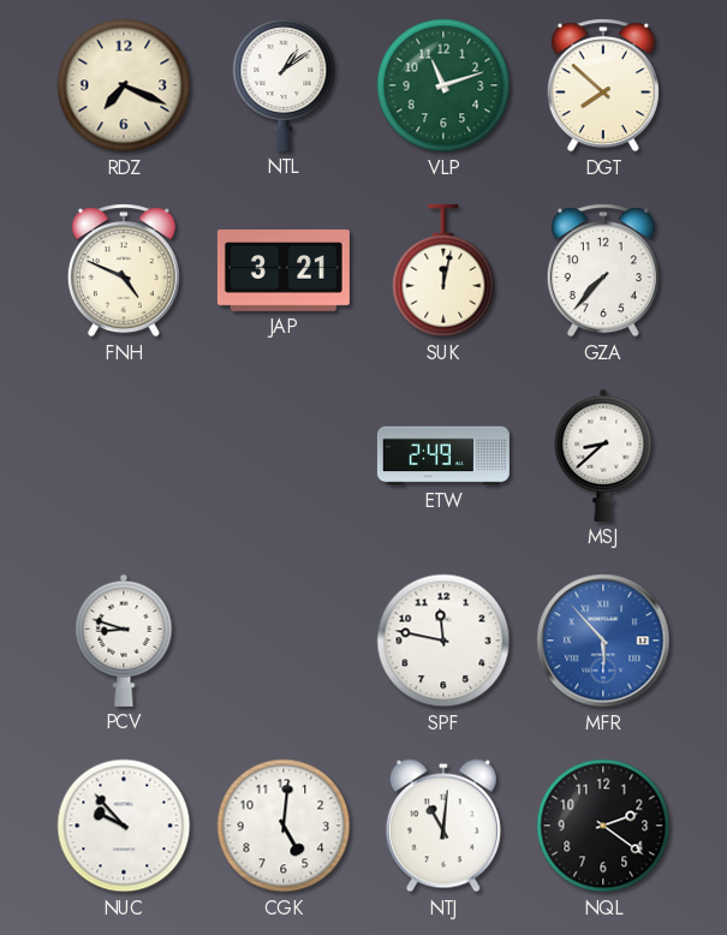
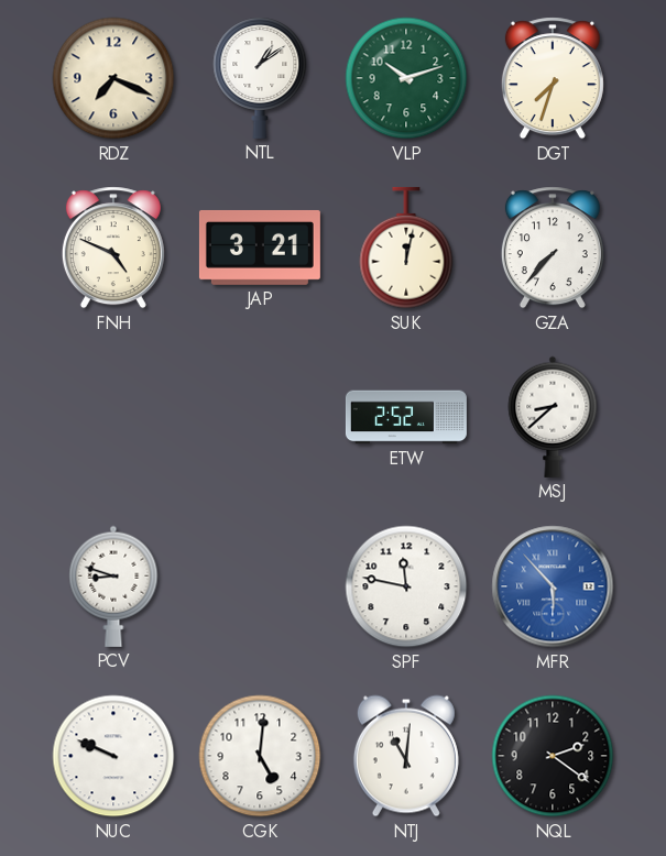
VLP: 11:12 -> 10:12 (406, 78)
DGT: 7:52 -> 7:33 (553, 78)
ETW: 2:49 -> 2:52 (406, 417)
NUC: 9:53 -> 9:49 (113, 756)
